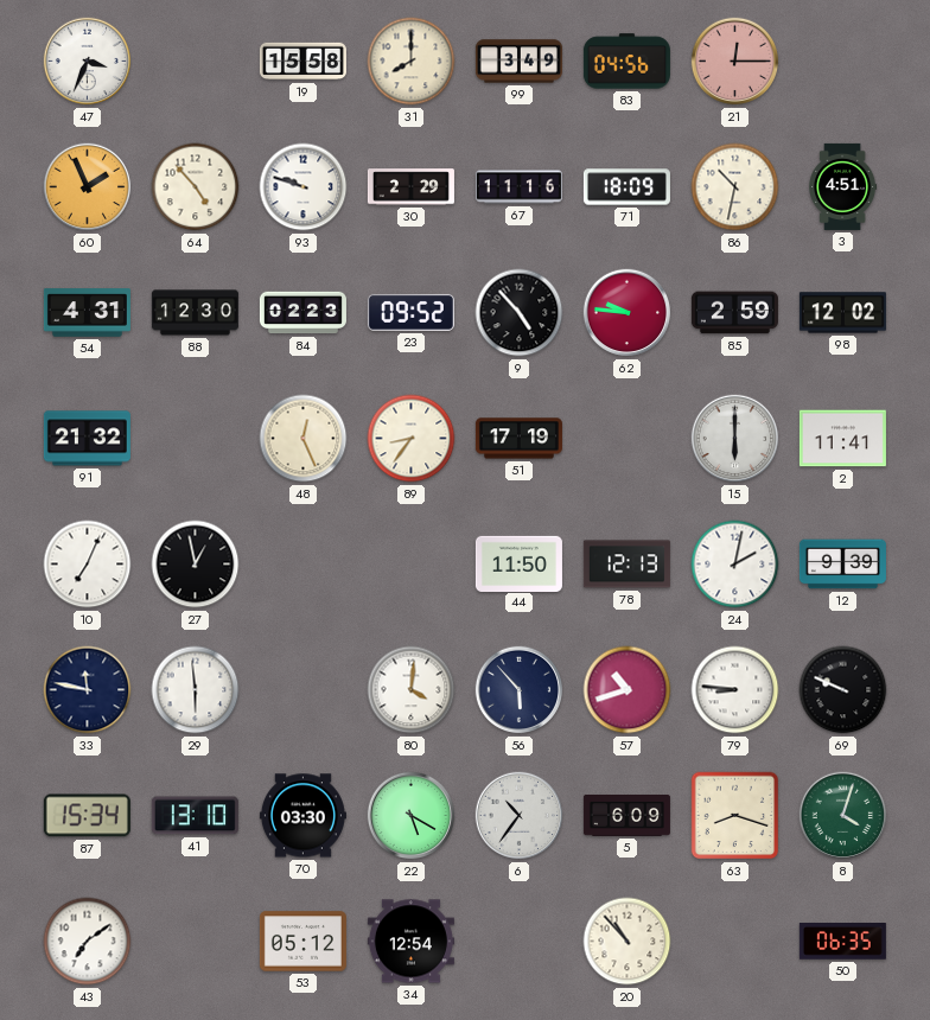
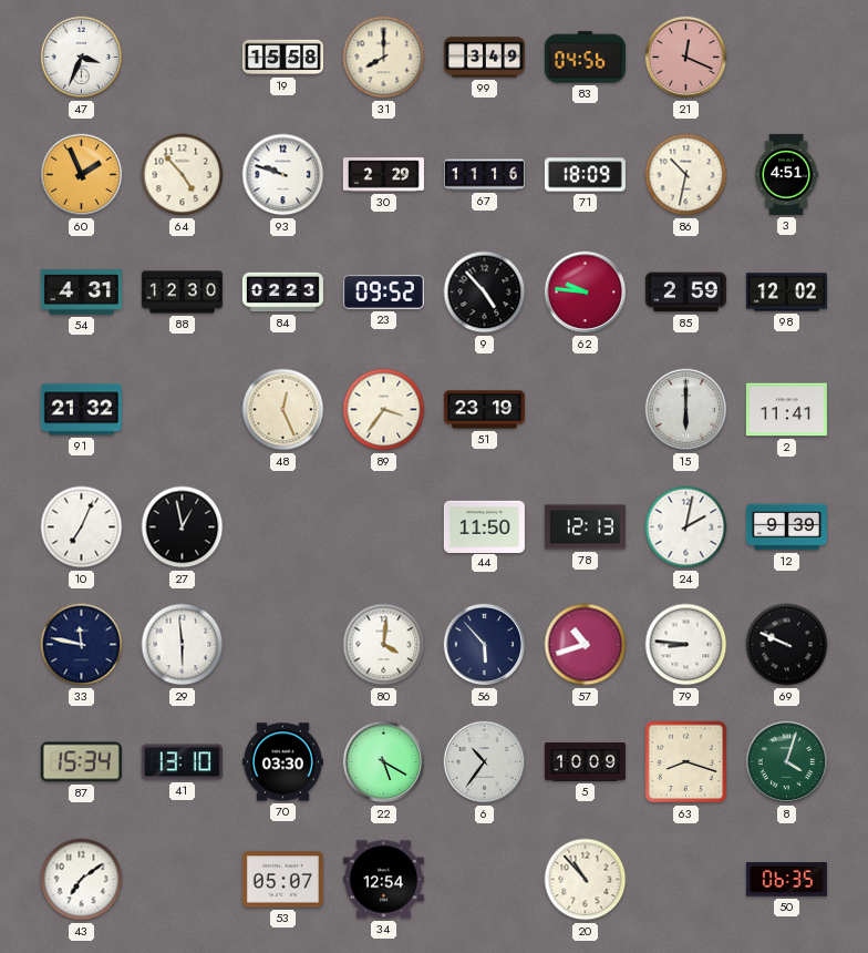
21: 12:15 -> 12:19 (686, 58)
89: 8:36 -> 3:36 (384, 410)
51: 17:19 -> 23:19 (484, 410)
5: 6:09 -> 10:09 (585, 762)
53: 05:12 -> 05:07 (282, 880)
